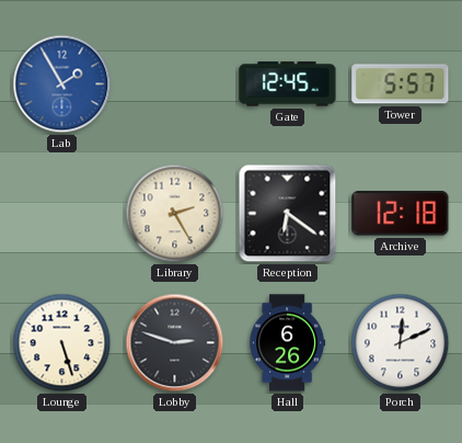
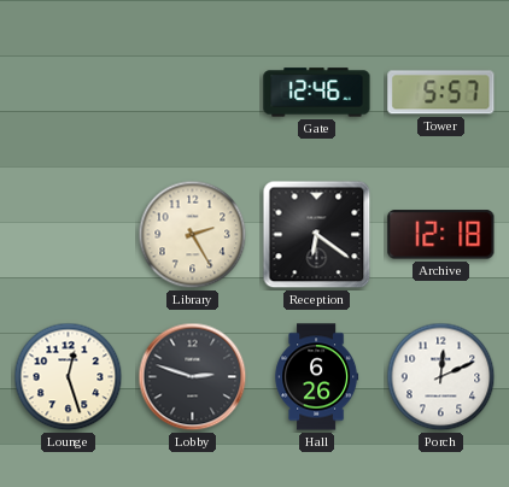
Lab: 1:55 -> none (62, 84)
Gate: 12:45 -> 12:46 (317, 93)
Lounge: 5:27 -> 12:27 (69, 377)
